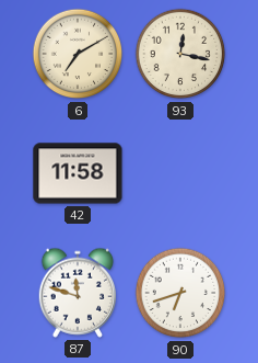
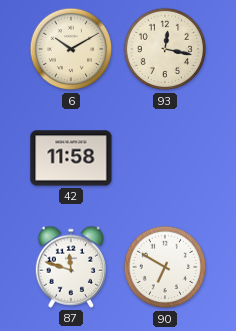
6: 7:10 -> 10:10 (71, 49)
90: 6:42 -> 6:50 (165, 267)
